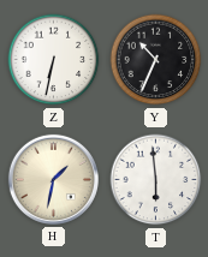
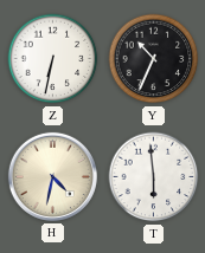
H: 1:32 -> 4:32 (52, 176)
